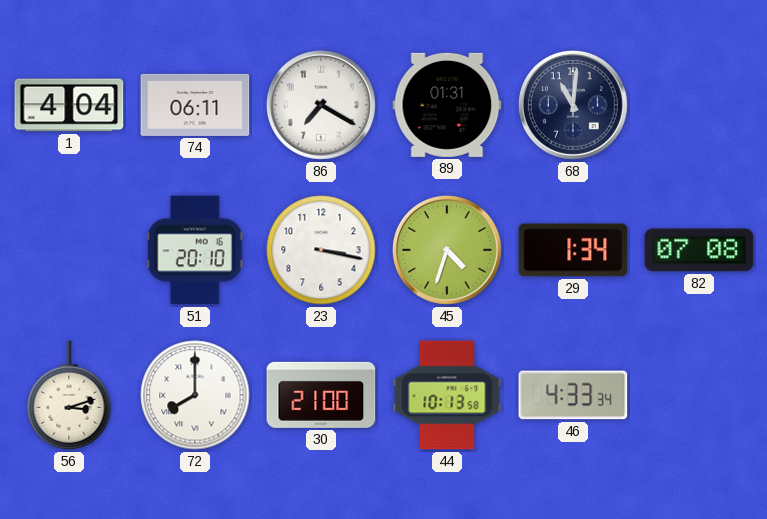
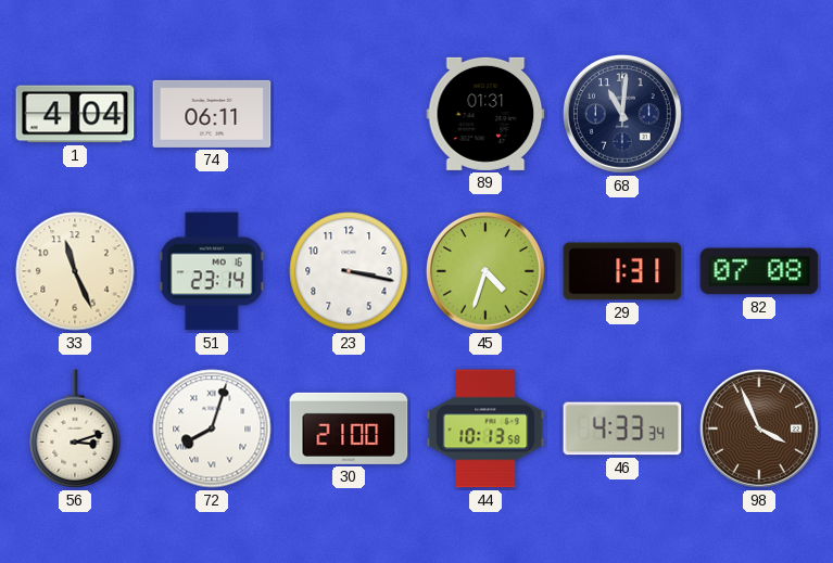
86: 7:20 -> none (321, 105)
33: none -> 11:26 (75, 271)
51: 20:10 -> 23:14 (212, 271)
29: 1:34 -> 1:31 (622, 271)
72: 8:00 -> 8:03 (212, 428)
98: none -> 3:56 (759, 428)
